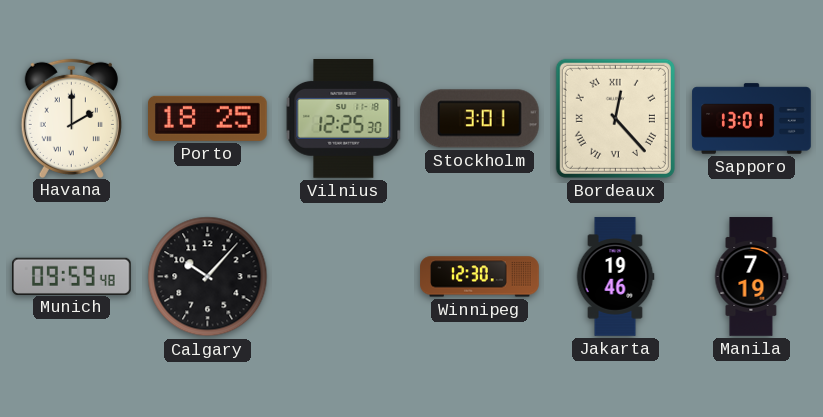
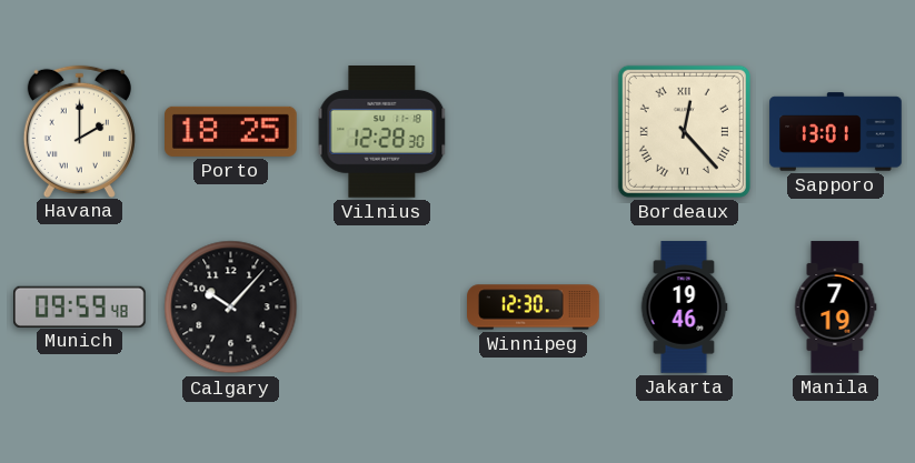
Vilnius: 12:25 -> 12:28 (382, 132)
Stockholm: 3:01 -> none (479, 119)
